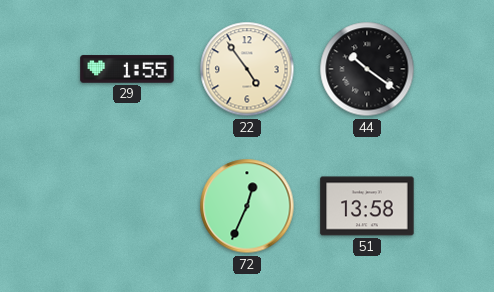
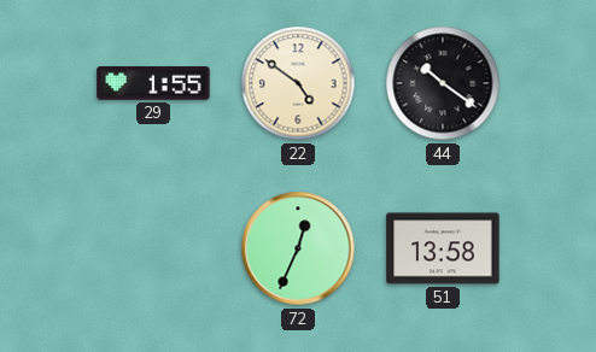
22: 4:54 -> 4:51 (298, 83)
